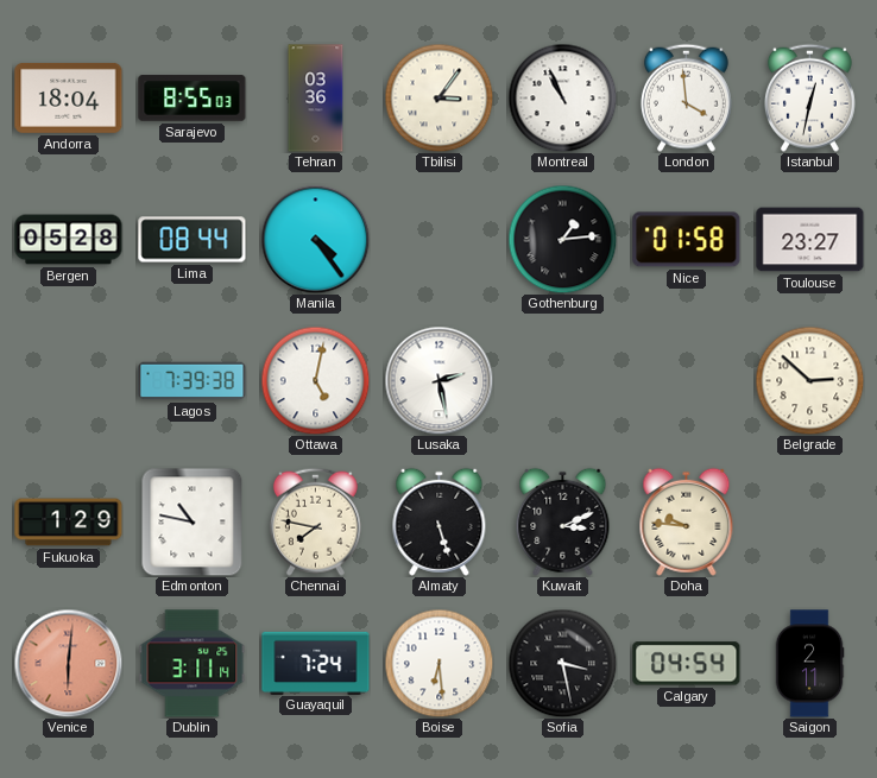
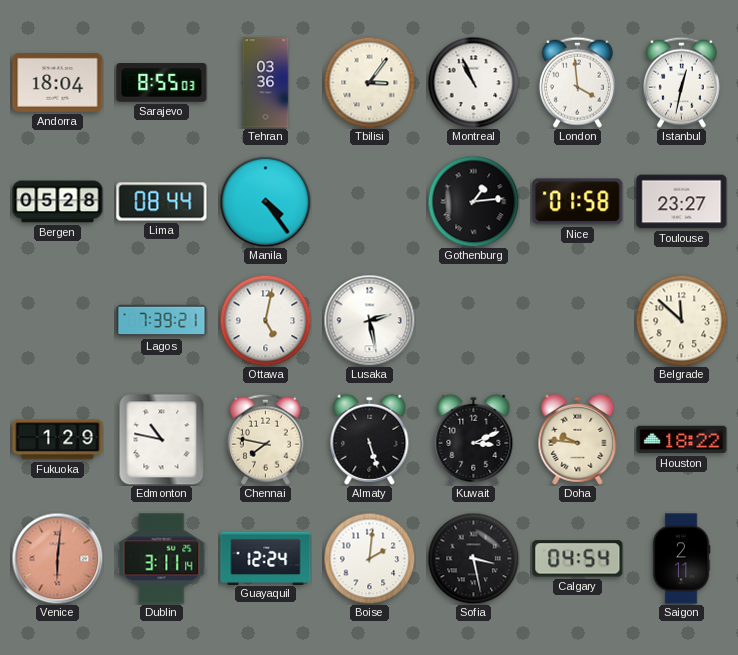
Lagos: 7:39:38 -> 7:39:21 (162, 321)
Belgrade: 2:52 -> 11:52 (681, 320)
Houston: none -> 18:22 (682, 440)
Guayaquil: 7:24 -> 12:24 (266, 558)
Boise: 6:29 -> 2:01 (369, 558)
